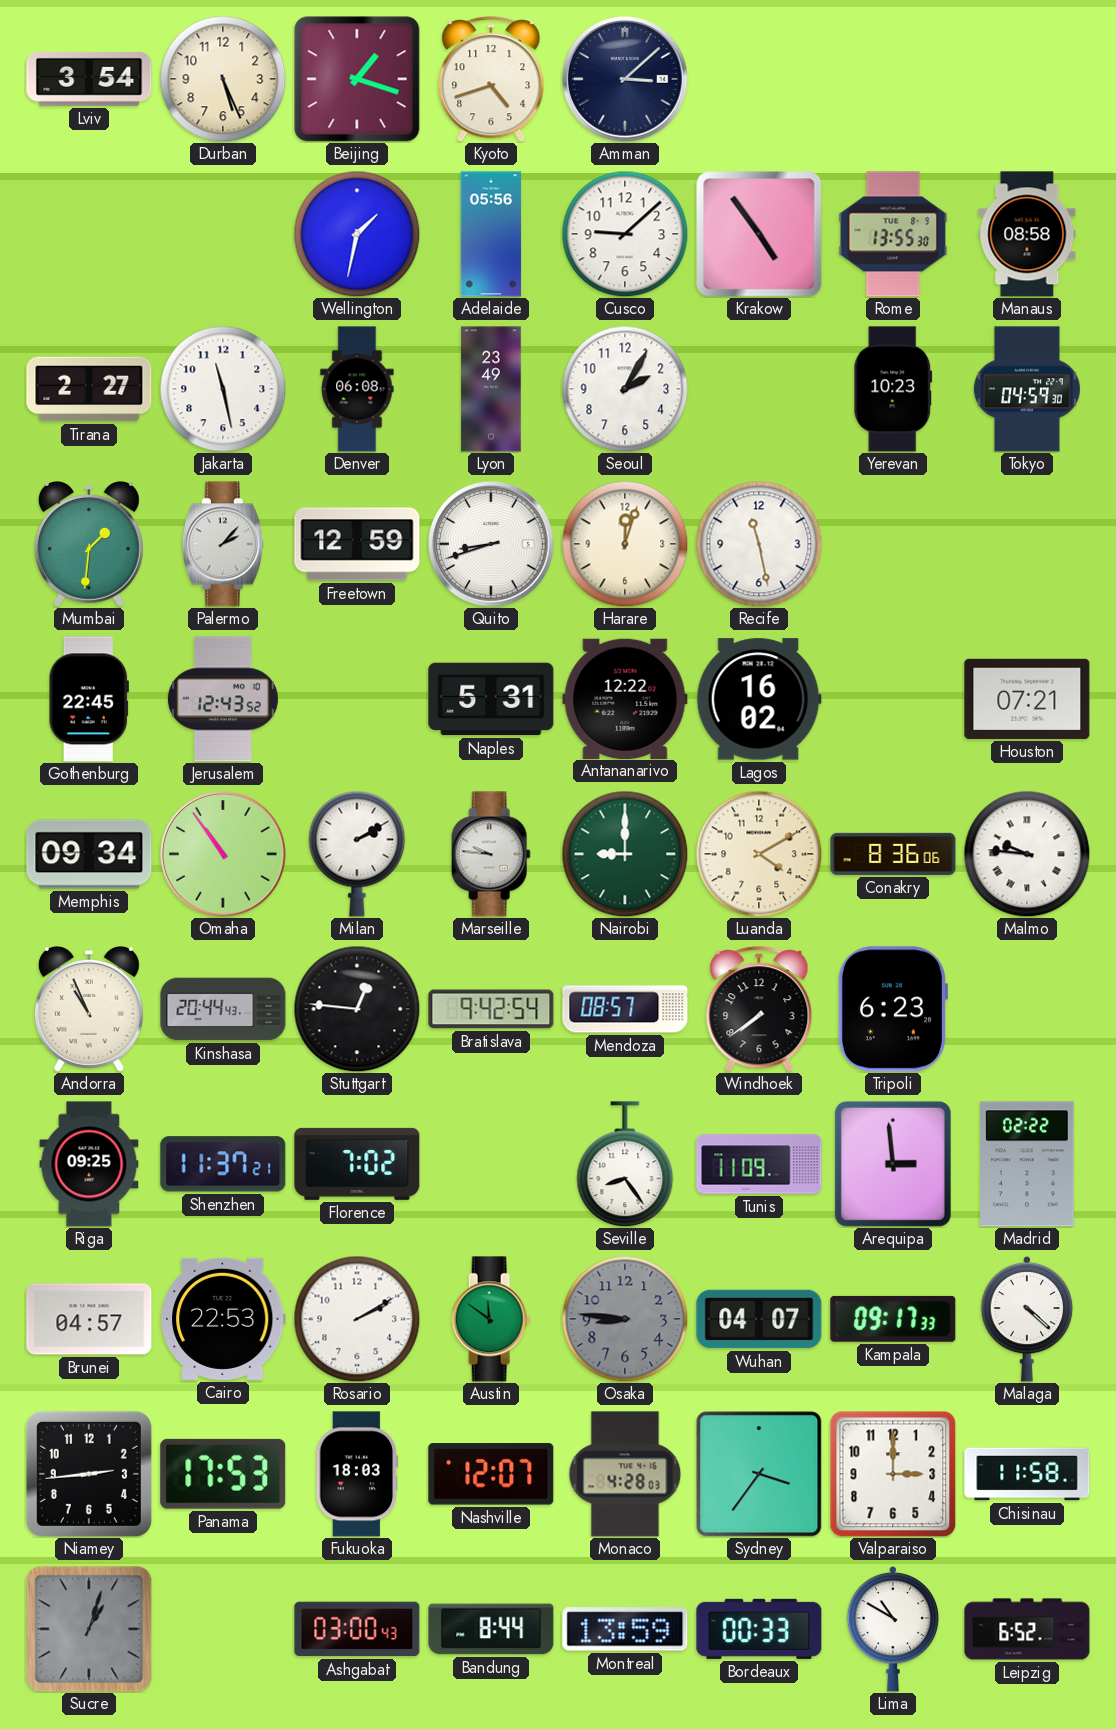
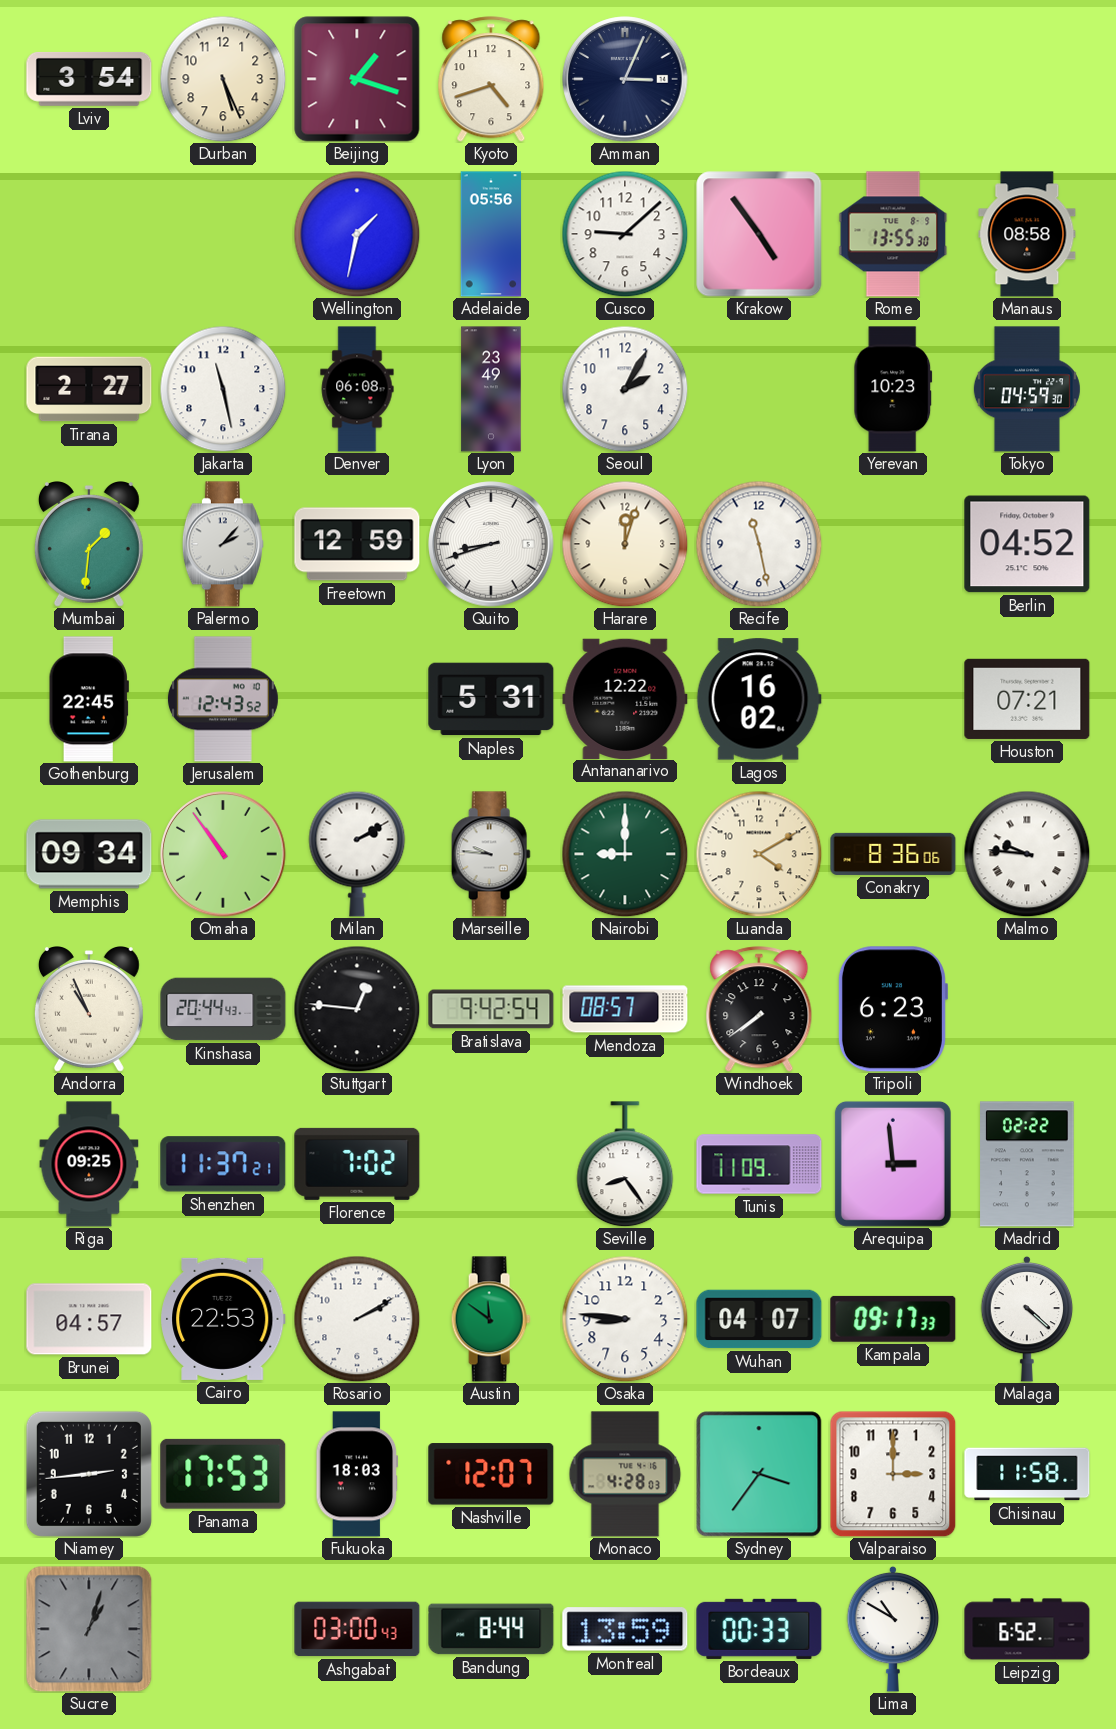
Amman: 3:08 -> 3:04 (625, 79)
Berlin: none -> 04:52 (1027, 544)
Osaka dial: grey -> white (625, 1319)
